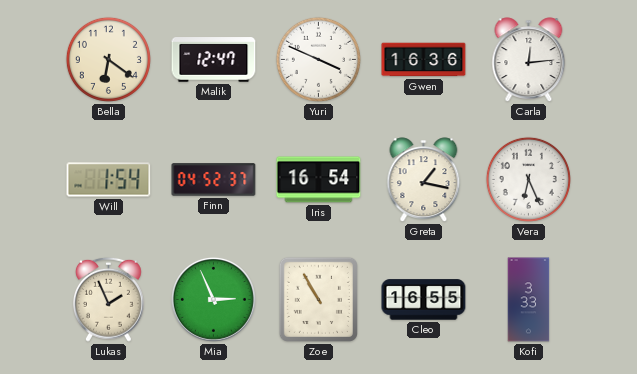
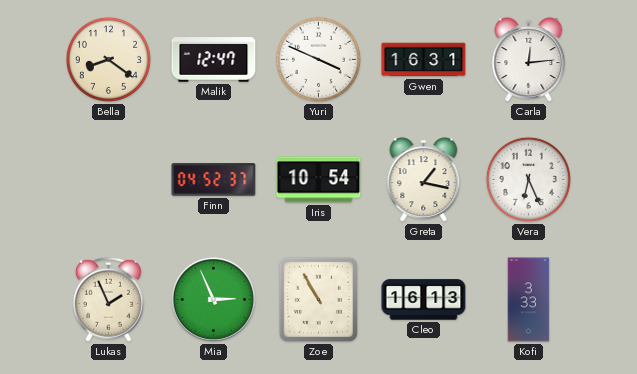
Bella: 6:21 -> 8:21 (108, 59)
Gwen: 16:36 -> 16:31 (424, 60)
Will: 1:54 -> none (109, 180)
Iris: 16:54 -> 10:54 (319, 180)
Cleo: 16:55 -> 16:13 (424, 300)
